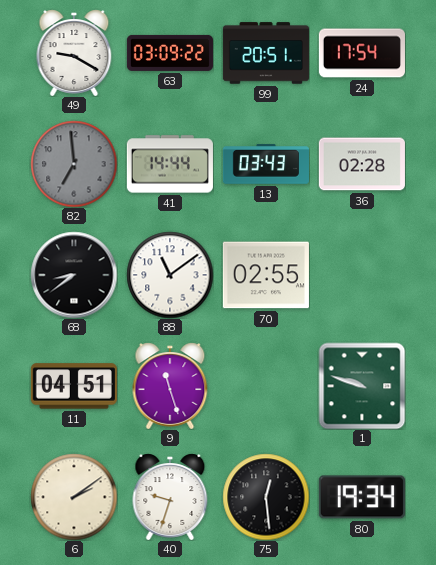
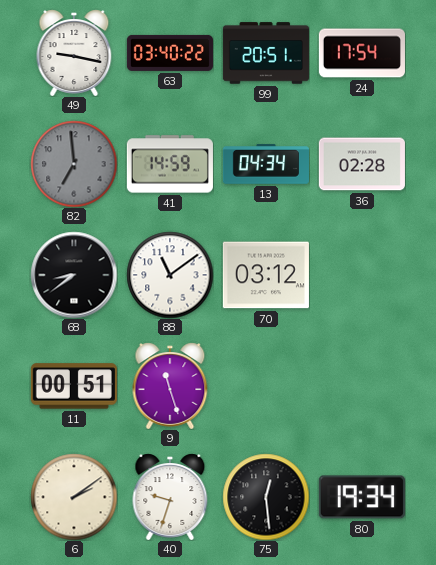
49: 9:20 -> 9:17 (74, 53)
63: 03:09 -> 03:40 (170, 53)
41: 14:44 -> 14:59 (170, 164)
13: 03:43 -> 04:34 (266, 164)
70: 02:55 -> 03:12 (266, 275)
11: 04:51 -> 00:51 (74, 386)
1: 9:48 -> none (362, 386)
